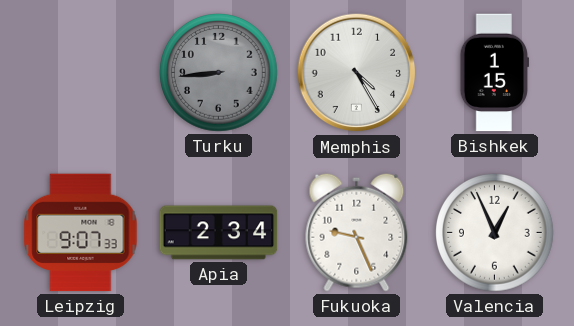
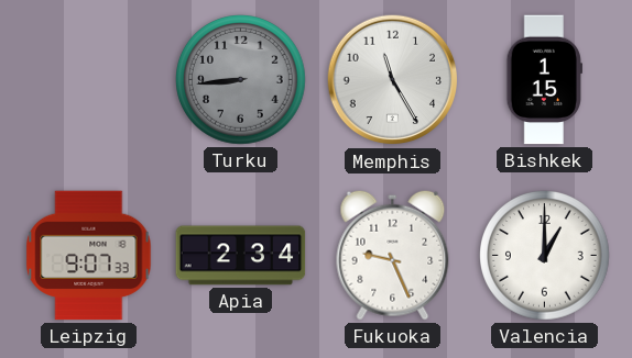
Memphis: 4:25 -> 11:25 (393, 80)
Valencia: 12:56 -> 1:00 (545, 256)
